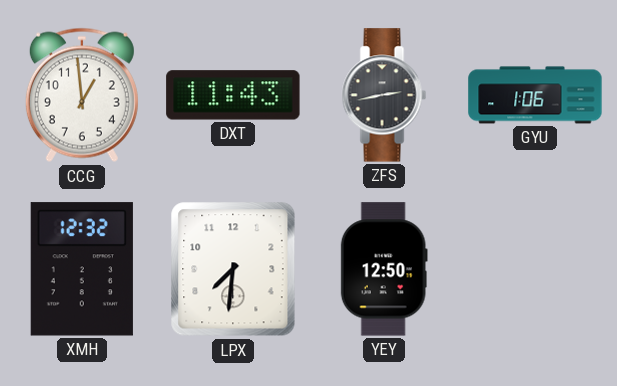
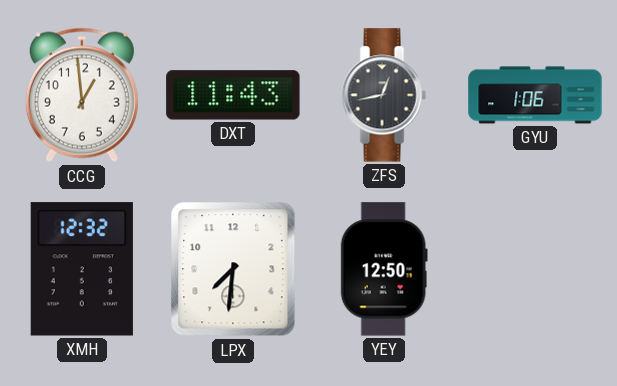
ZFS: 2:43 -> 12:43 (384, 95)
